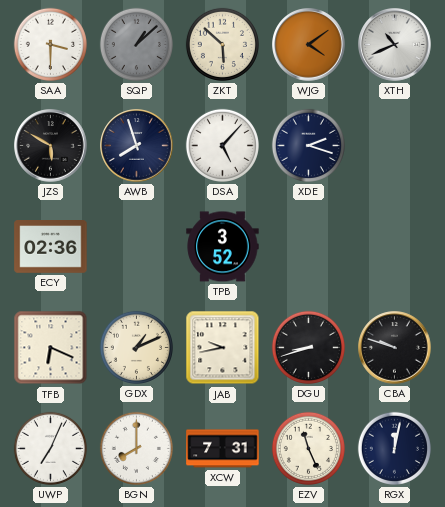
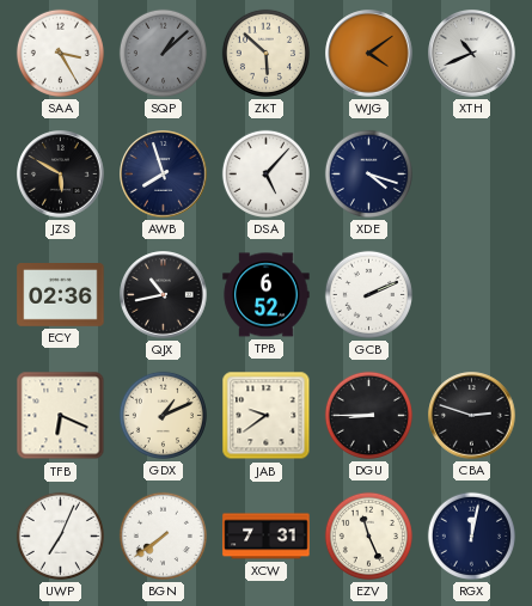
SAA: 3:30 -> 3:25 (60, 53)
XDE: 2:18 -> 4:18 (368, 173)
QJX: none -> 10:43 (164, 295)
TPB: 3:52 -> 6:52 (267, 295)
GCB: none -> 2:11 (368, 294)
JAB: 9:43 -> 9:39 (267, 416)
DGU: 8:42 -> 8:45 (368, 415)
CBA: 9:48 -> 2:48 (472, 416)
BGN: 8:00 -> 7:39 (163, 535)
